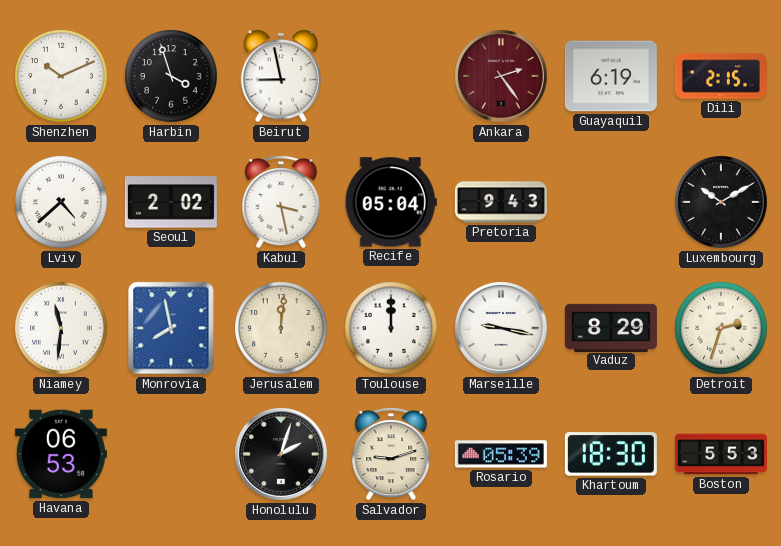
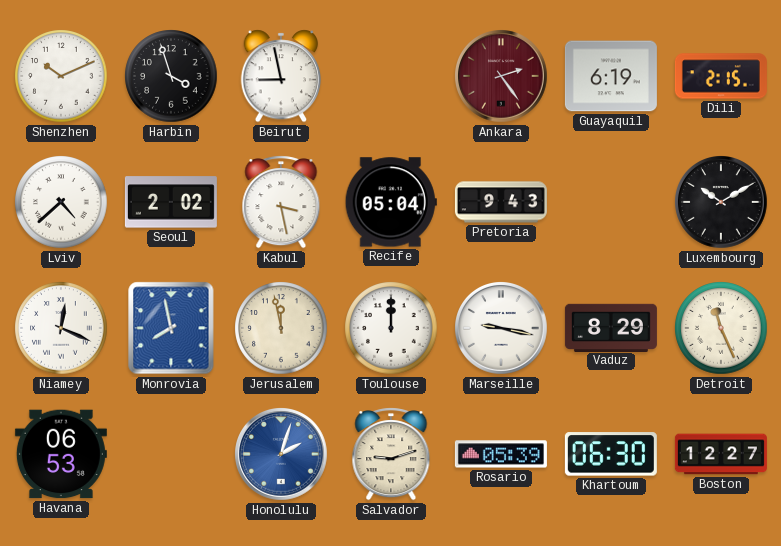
Niamey: 11:31 -> 12:19 (61, 328)
Jerusalem: 12:01 -> 11:58 (281, 328)
Detroit: 2:33 -> 11:26 (721, 328)
Honolulu dial: black -> blue (282, 455)
Khartoum: 18:30 -> 06:30 (611, 454)
Boston: 5:53 -> 12:27 (721, 454)
